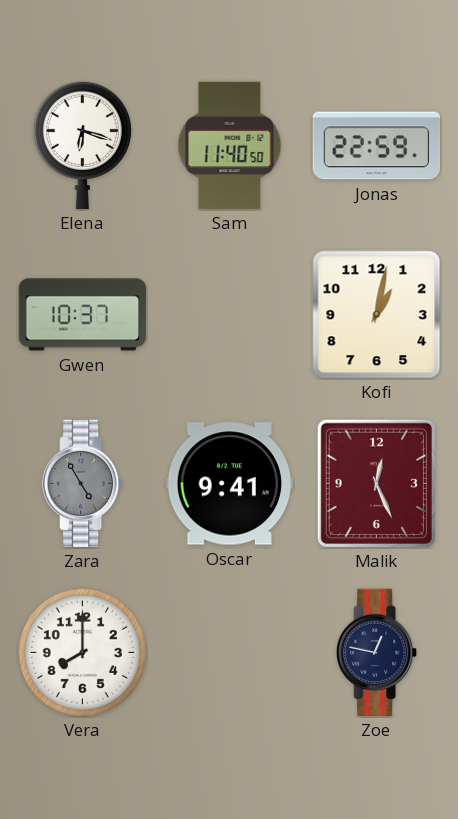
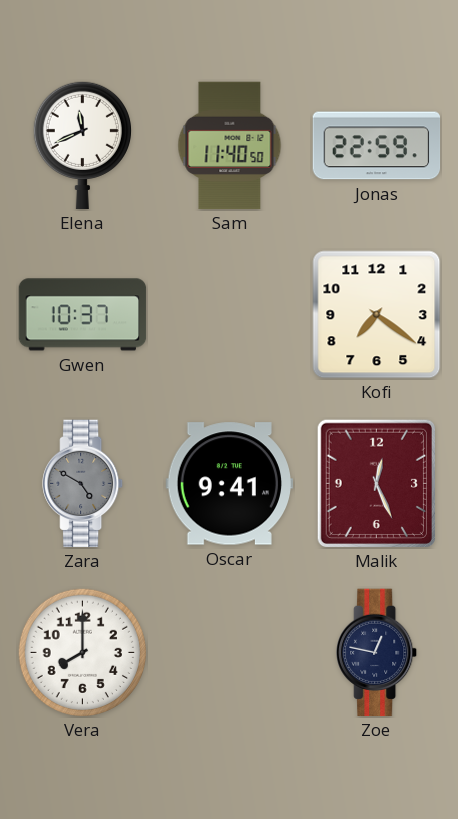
Elena: 6:18 -> 11:41 (82, 145)
Kofi: 1:02 -> 7:21 (377, 315)
Zara: 4:55 -> 4:50 (83, 484)
